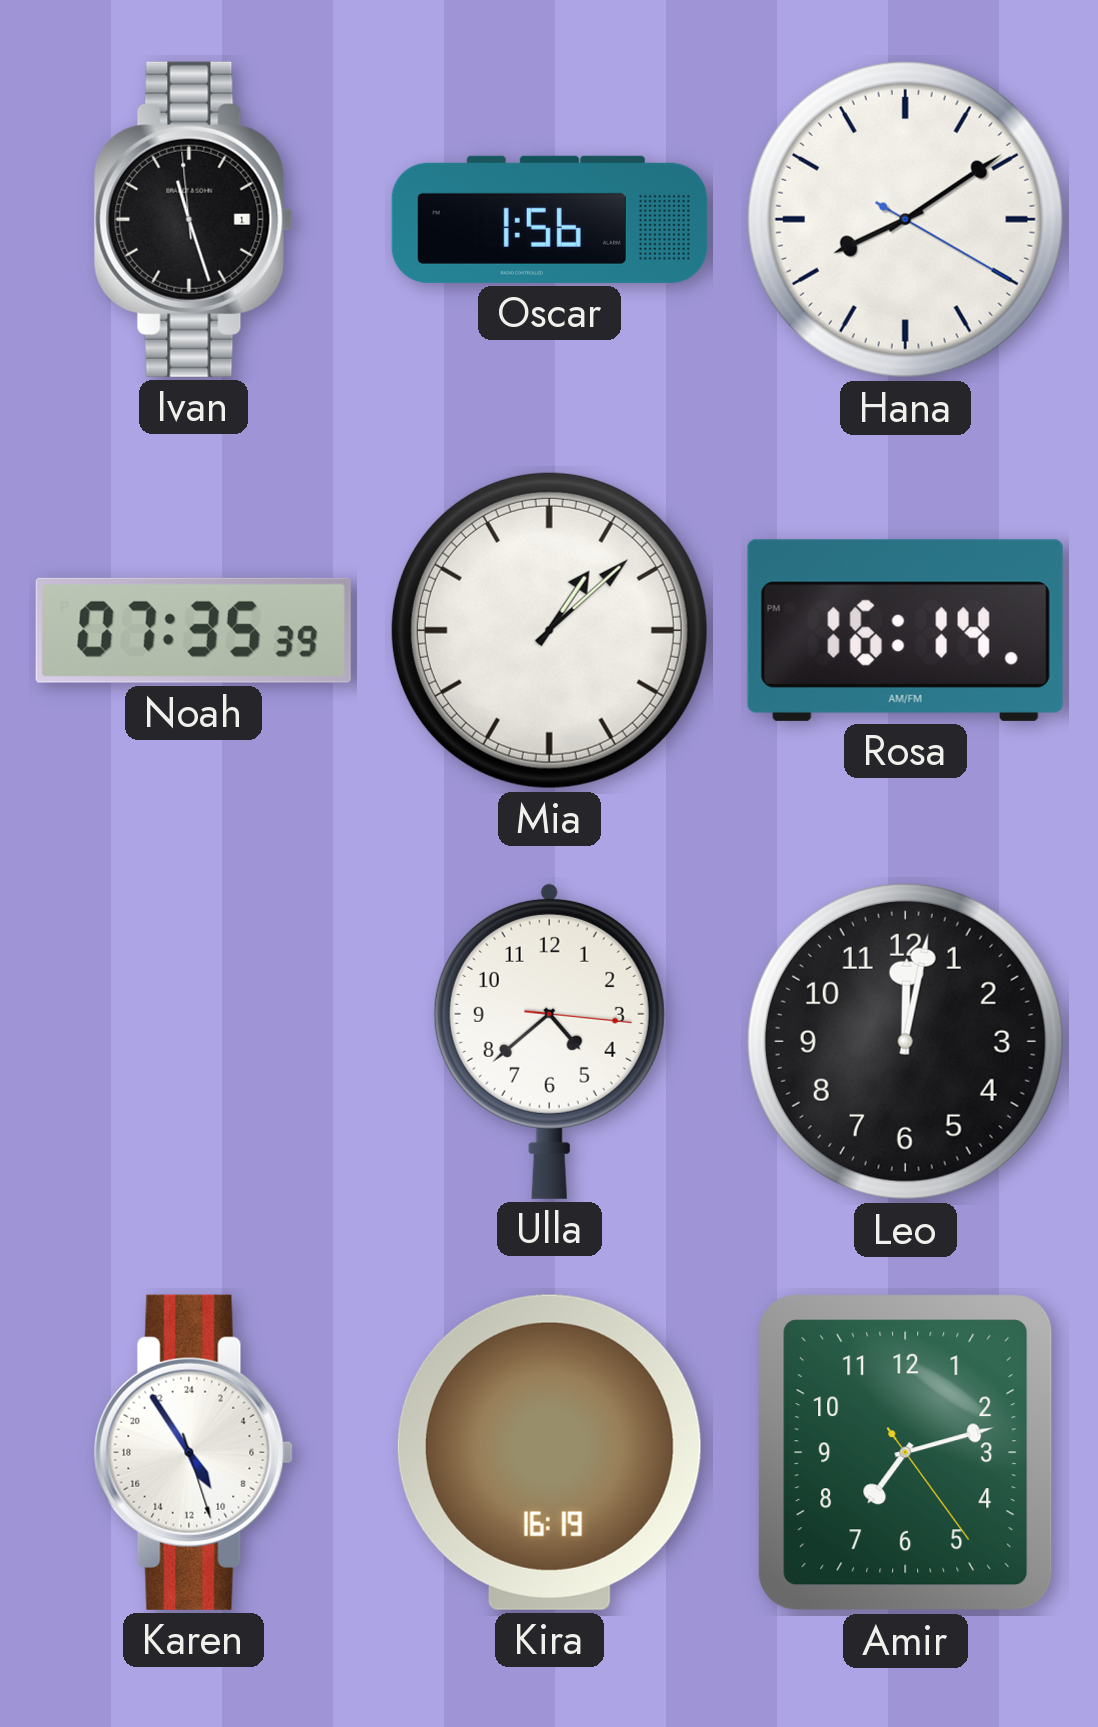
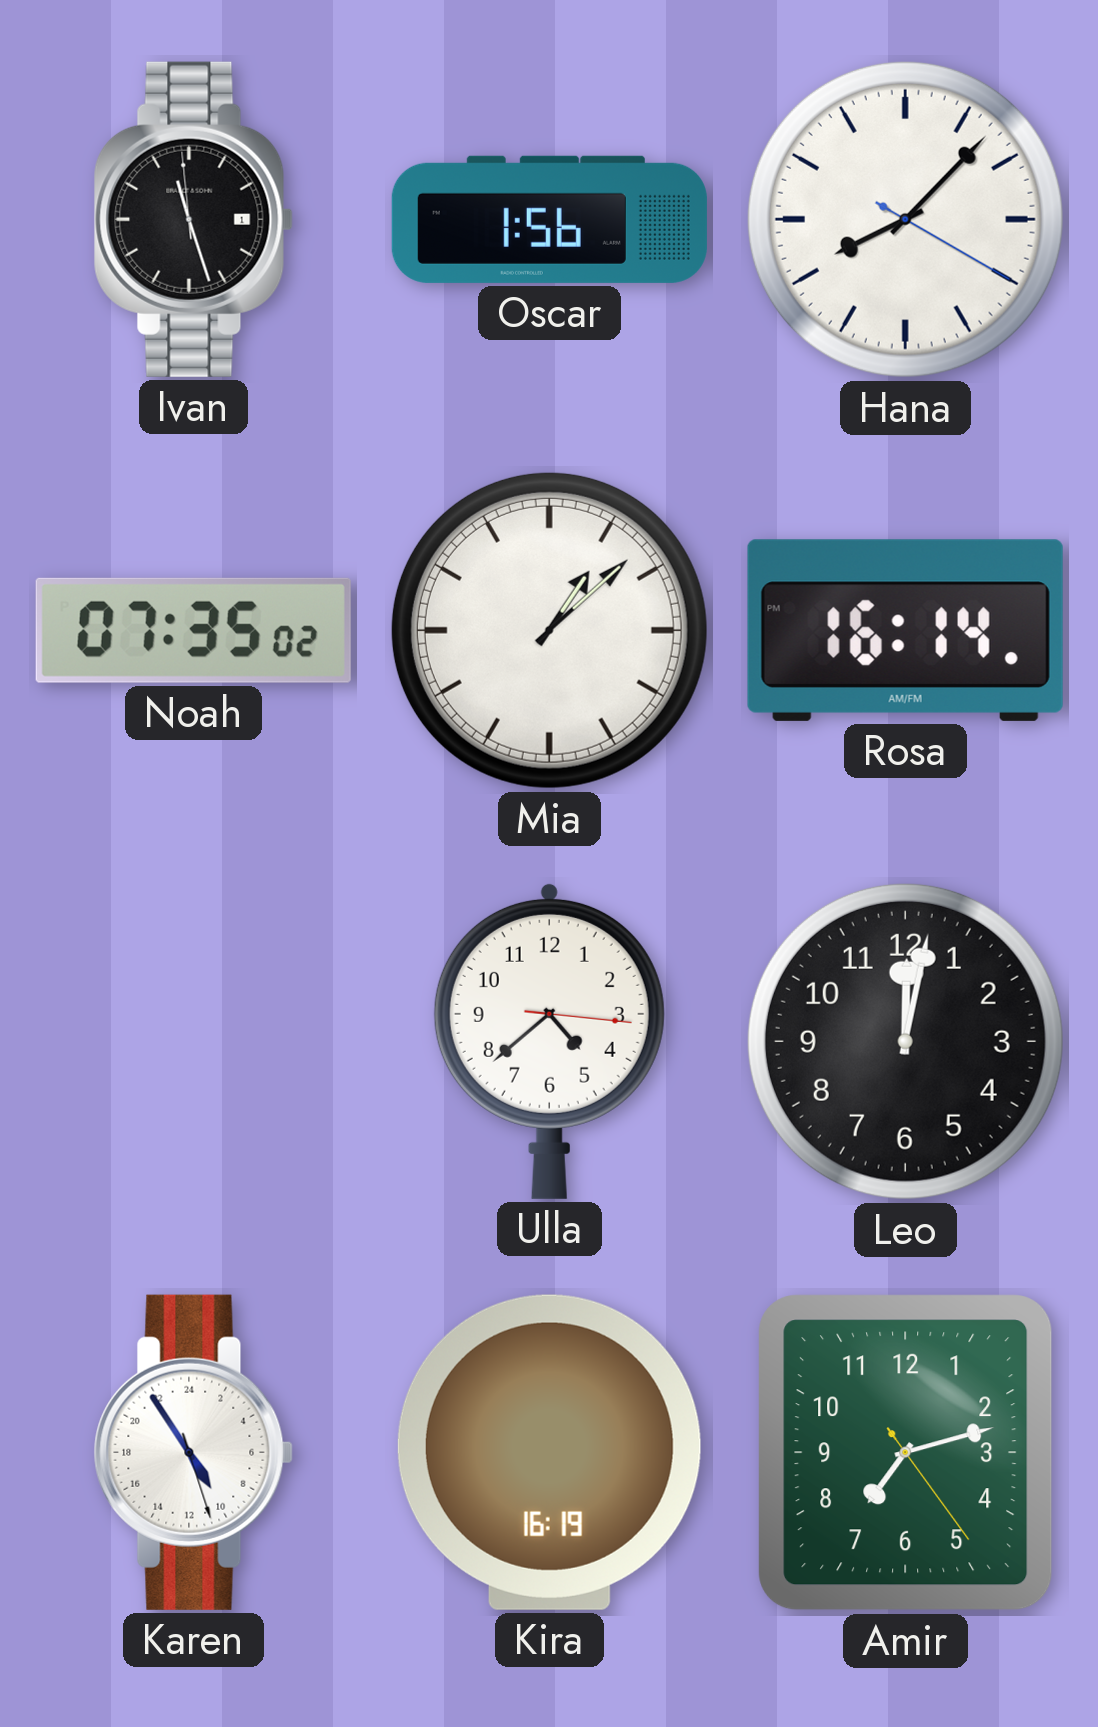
Hana: 8:09 -> 8:07 (905, 219)
Noah: 07:35:39 -> 07:35:02 (193, 630)
